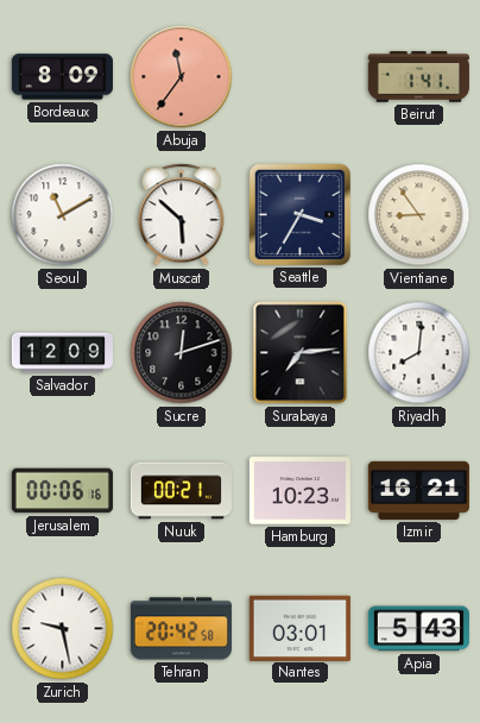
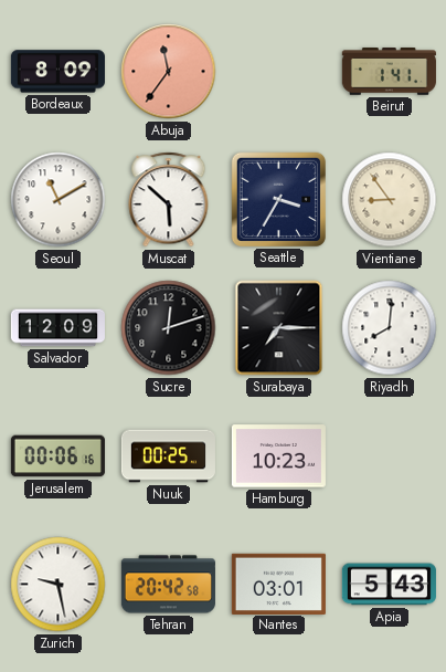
Surabaya: 7:14 -> 7:15 (279, 328)
Nuuk: 00:21 -> 00:25 (168, 456)
Izmir: 16:21 -> none (418, 490)
